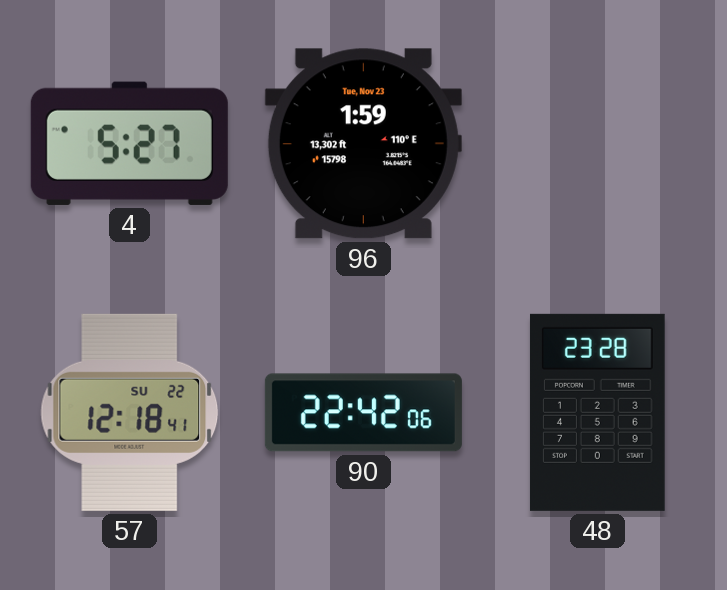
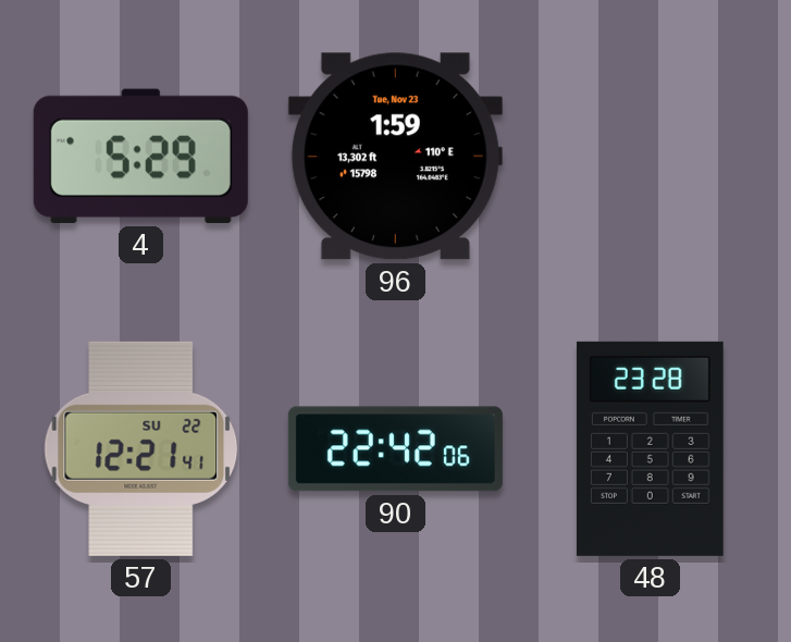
4: 5:27 -> 5:29 (140, 156)
57: 12:18 -> 12:21 (141, 448)
